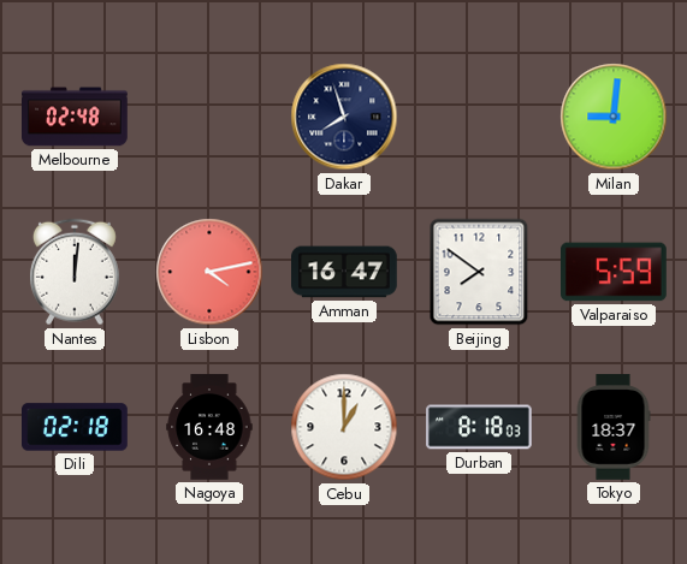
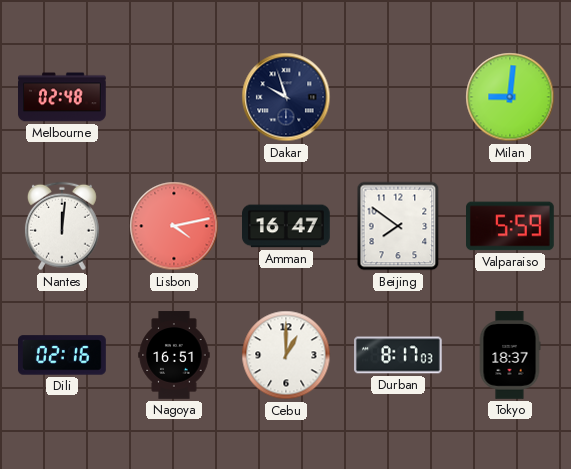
Dakar: 7:57 -> 9:57 (286, 97)
Dili: 02:18 -> 02:16 (62, 355)
Nagoya: 16:48 -> 16:51 (174, 355)
Durban: 8:18 -> 8:17 (399, 355)
